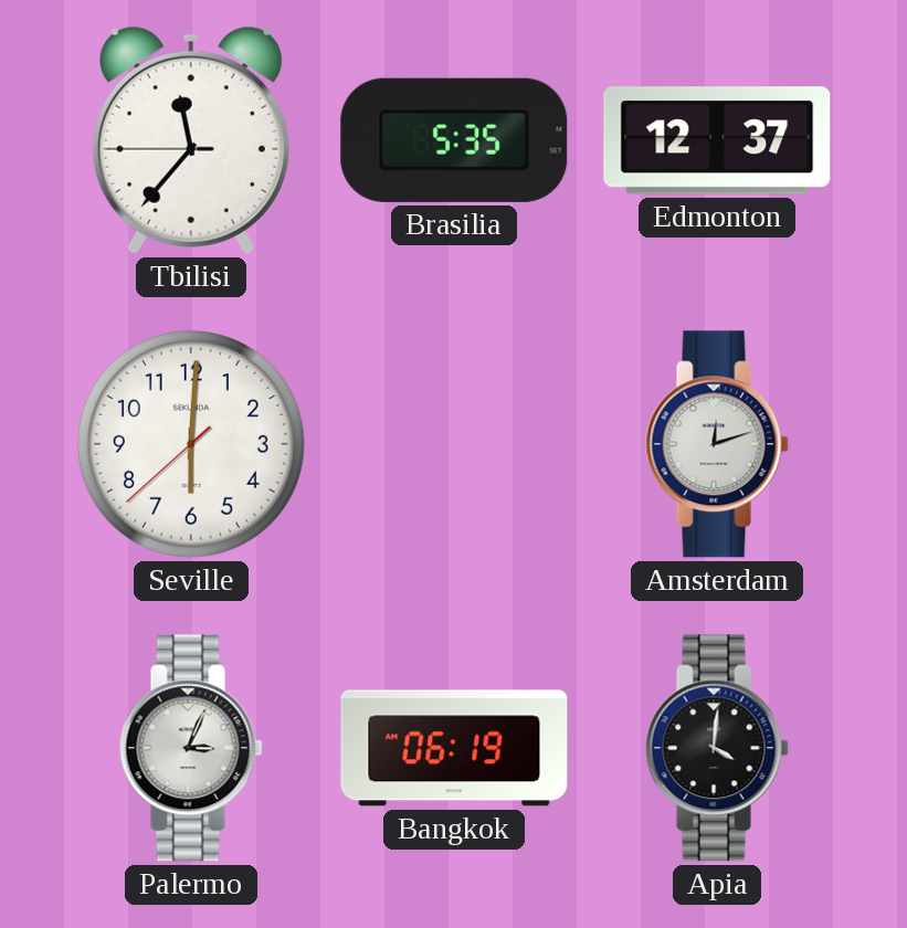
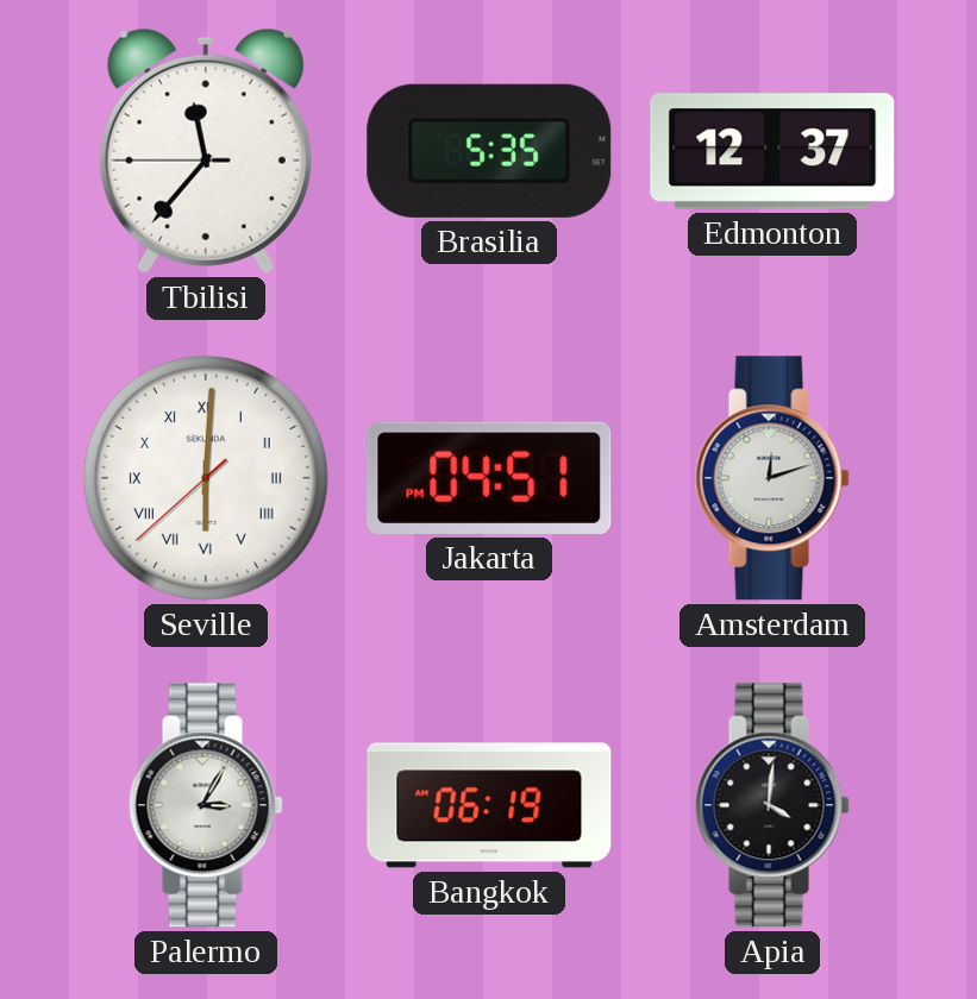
Seville numerals: Arabic -> Roman (206, 478)
Jakarta: none -> 04:51 (489, 478)
Palermo: 3:04 -> 3:05 (206, 805)
